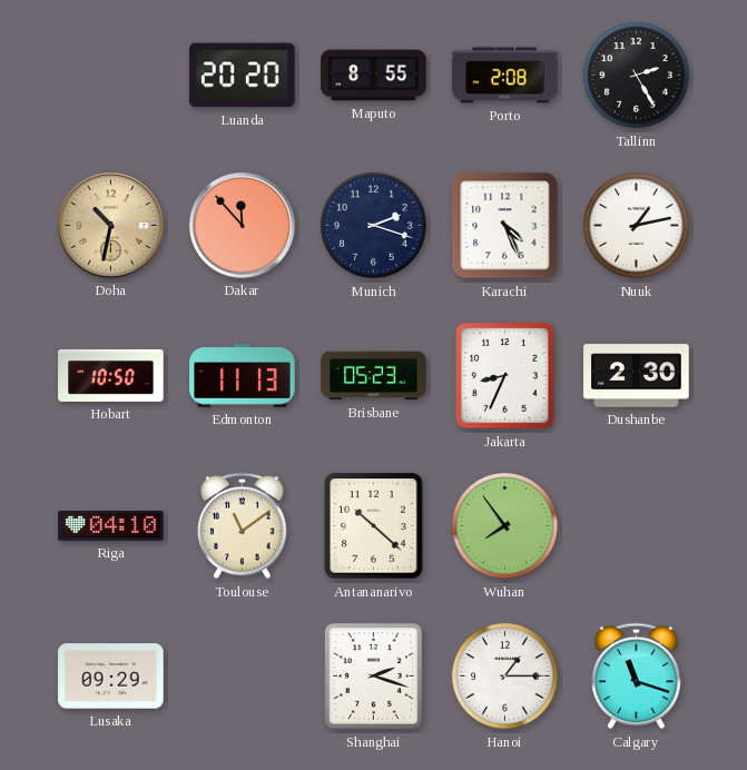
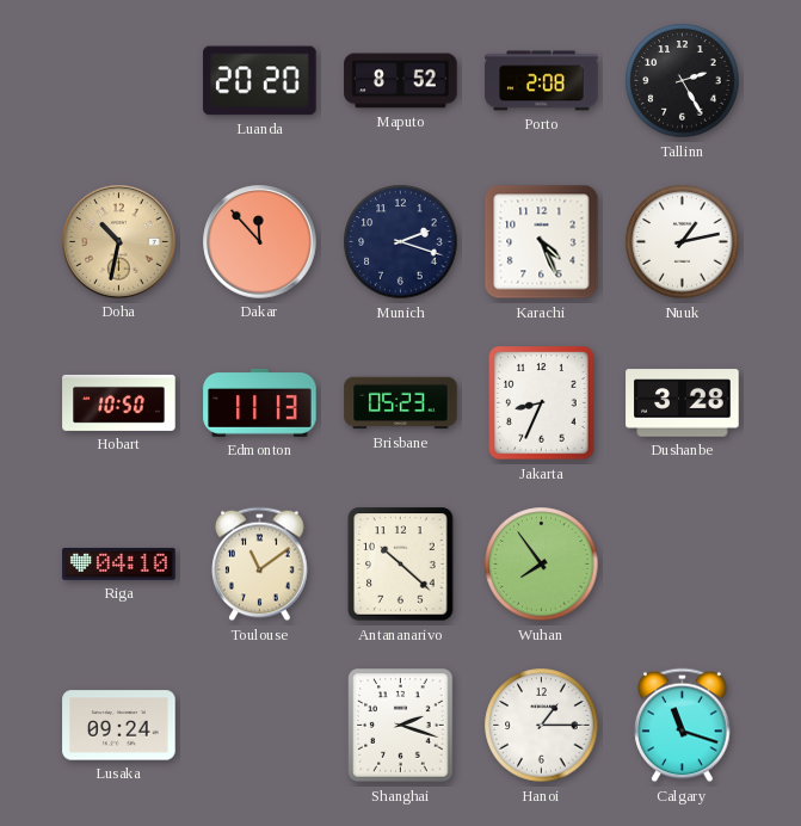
Maputo: 8:55 -> 8:52 (401, 81)
Dushanbe: 2:30 -> 3:28 (683, 403)
Lusaka: 09:29 -> 09:24 (119, 726)
